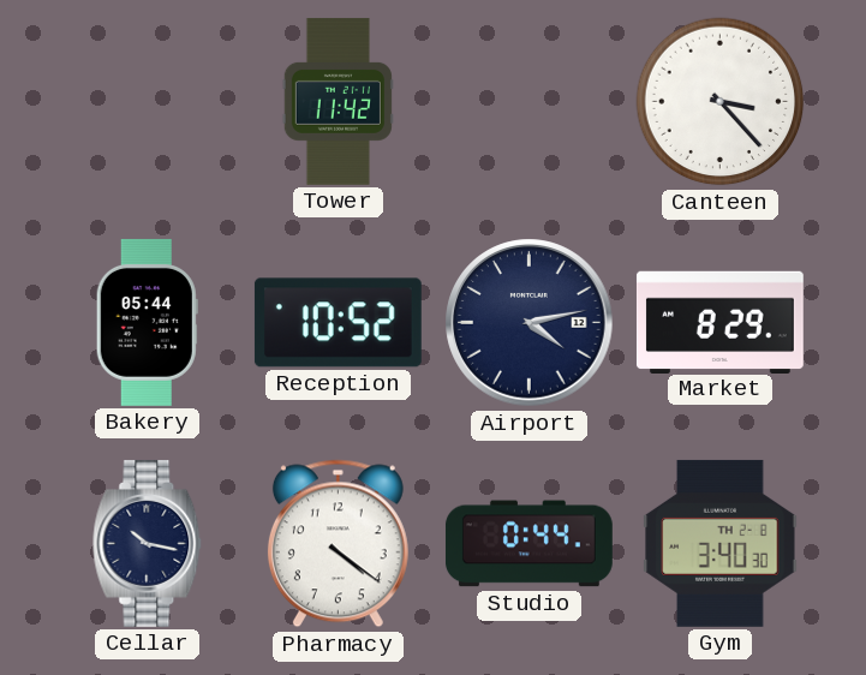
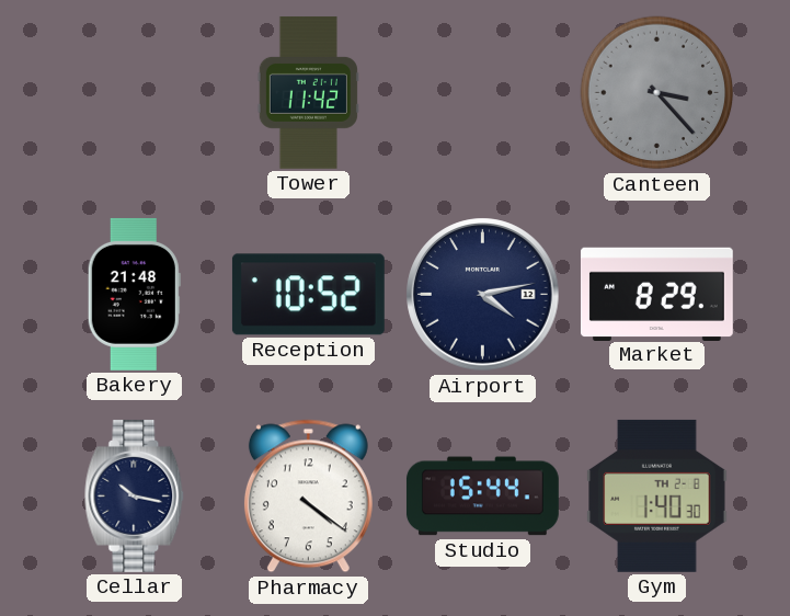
Canteen dial: white -> grey (657, 93)
Bakery: 05:44 -> 21:48 (134, 294)
Studio: 0:44 -> 15:44 (482, 497)
Gym: 3:40 -> 1:40 (657, 495)
